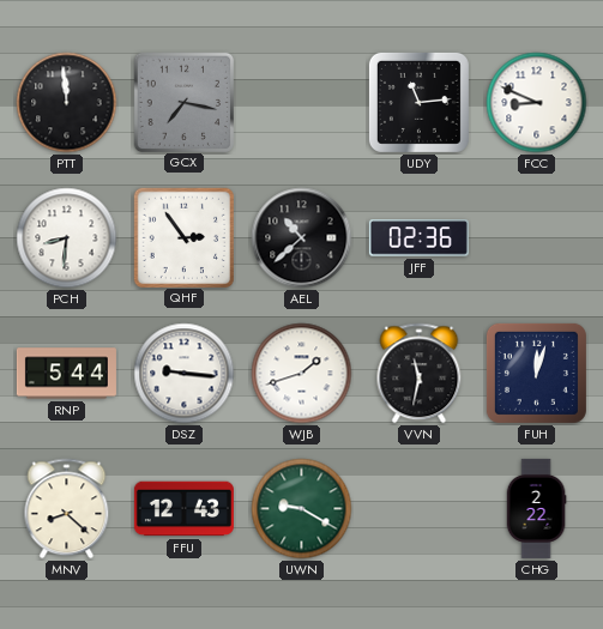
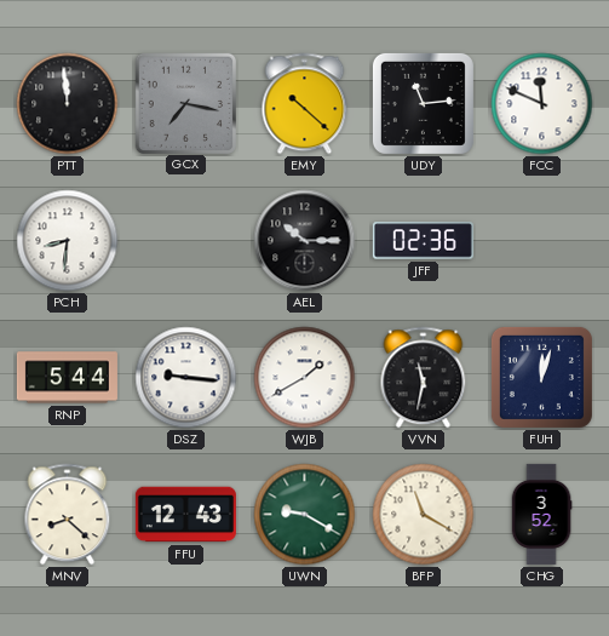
EMY: none -> 10:22 (305, 104)
FCC: 8:49 -> 11:49 (542, 104)
QHF: 2:54 -> none (183, 237)
AEL: 10:38 -> 10:15 (305, 241)
WJB: 1:42 -> 1:40 (305, 378)
BFP: none -> 11:20 (424, 515)
CHG: 2:22 -> 3:52 (541, 514)
